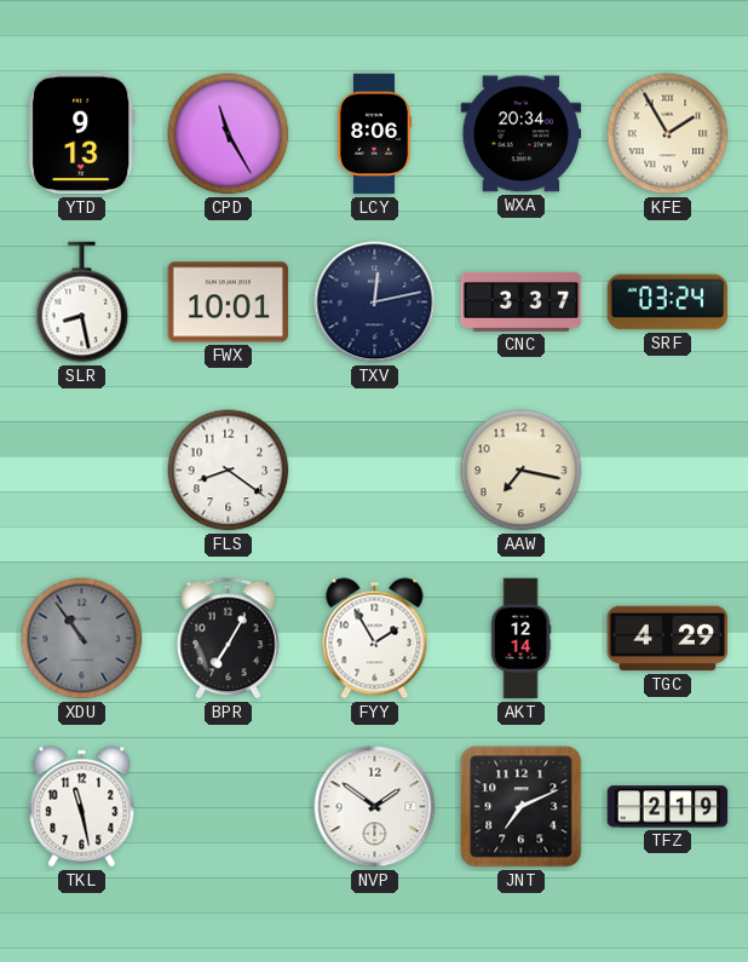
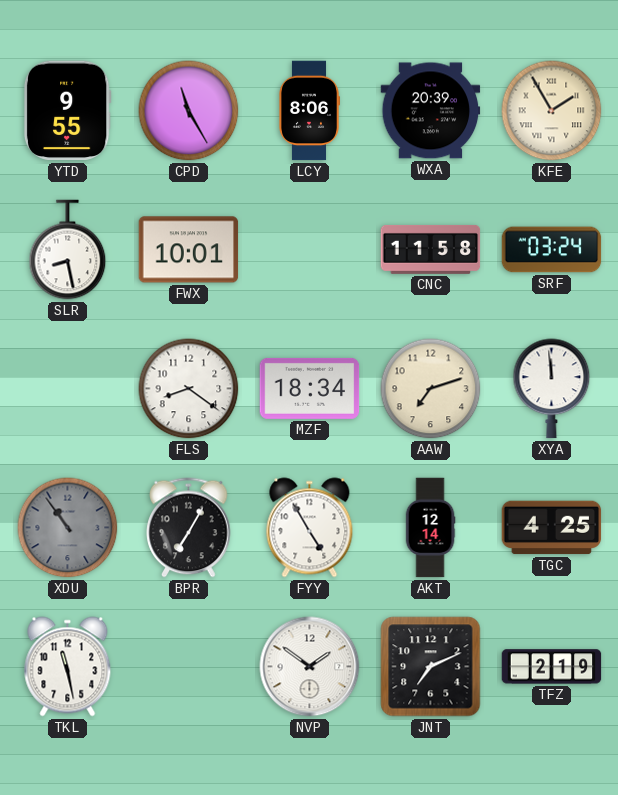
YTD: 9:13 -> 9:55 (67, 111)
WXA: 20:34 -> 20:39 (431, 111)
TXV: 12:13 -> none (375, 303)
CNC: 3:37 -> 11:58 (431, 249)
MZF: none -> 18:34 (310, 388)
AAW: 7:17 -> 7:12 (431, 389)
XYA: none -> 11:59 (552, 389)
FYY: 1:55 -> 4:55 (310, 528)
TGC: 4:29 -> 4:25 (552, 528)
